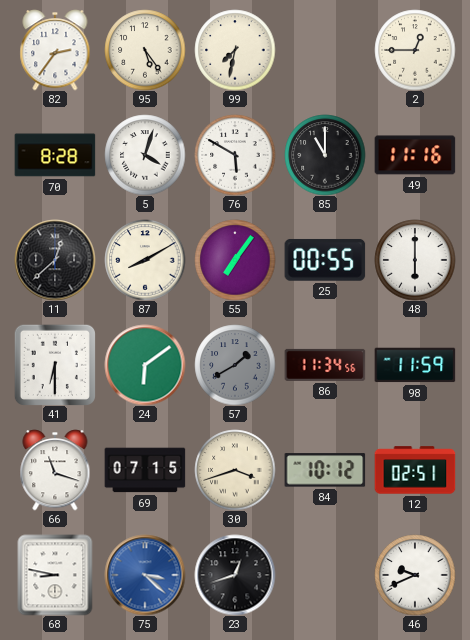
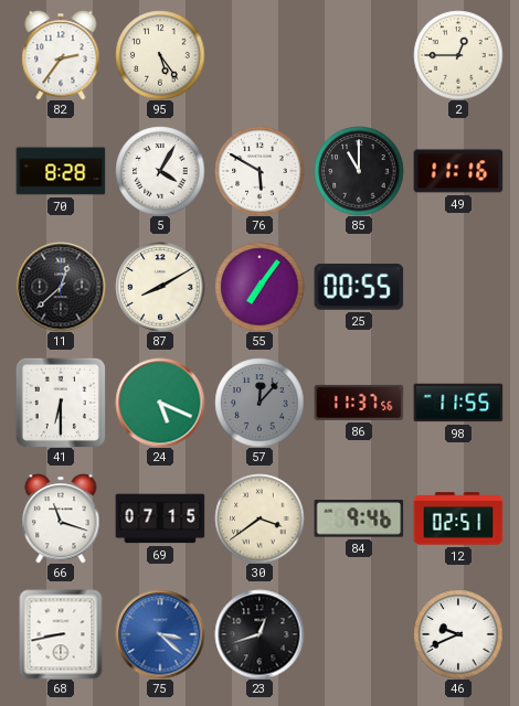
99: 7:32 -> none (235, 50)
5: 4:03 -> 4:05 (160, 171)
48: 6:00 -> none (415, 260)
24: 6:09 -> 5:19 (160, 403)
57: 1:40 -> 12:07 (259, 403)
86: 11:34 -> 11:37 (359, 403)
98: 11:59 -> 11:55 (458, 403)
30: 3:42 -> 3:39 (259, 518)
84: 10:12 -> 9:46 (359, 518)
68: 8:47 -> 8:43 (61, 634)
